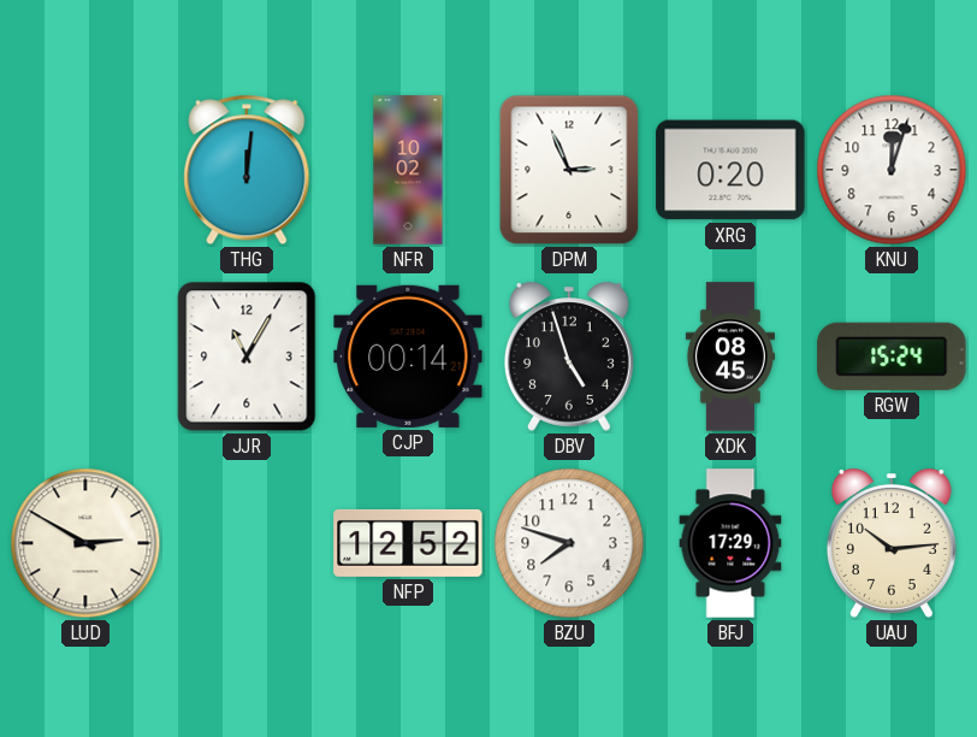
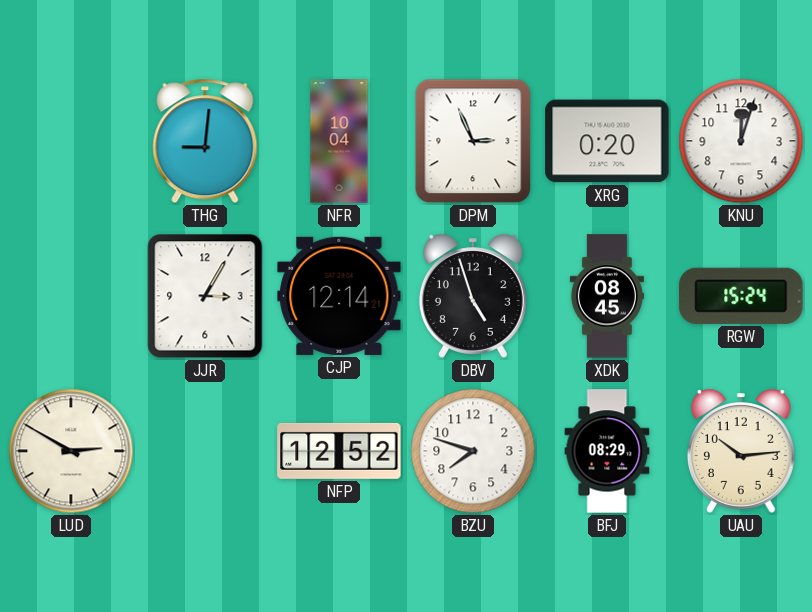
THG: 12:01 -> 9:01 (205, 141)
NFR: 10:02 -> 10:04 (339, 141)
JJR: 11:05 -> 3:05 (205, 296)
CJP: 00:14 -> 12:14 (339, 296)
BFJ: 17:29 -> 08:29 (607, 451)
